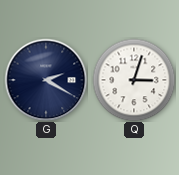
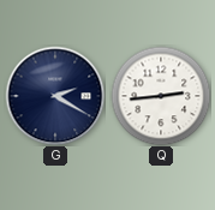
Q: 3:03 -> 2:44 (161, 96)
